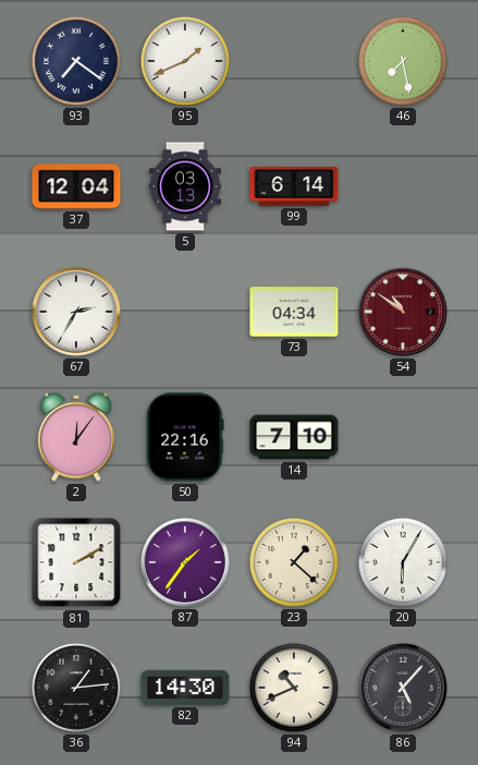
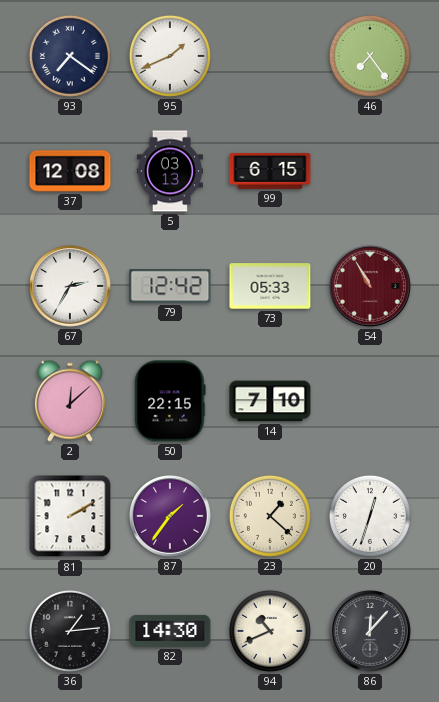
46: 7:28 -> 7:24 (370, 56)
37: 12:04 -> 12:08 (70, 171)
99: 6:14 -> 6:15 (270, 171)
79: none -> 12:42 (170, 286)
73: 04:34 -> 05:33 (270, 286)
54: 10:51 -> 10:55 (371, 287)
2: 12:06 -> 12:08 (70, 401)
50: 22:16 -> 22:15 (170, 401)
20: 6:05 -> 12:33 (370, 516)
86: 5:07 -> 12:07 (371, 632)
